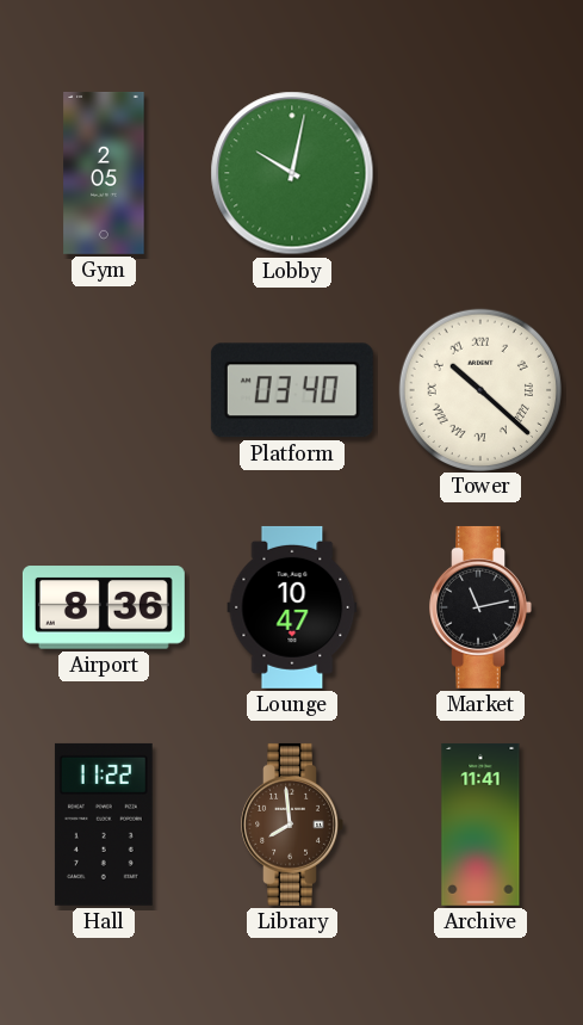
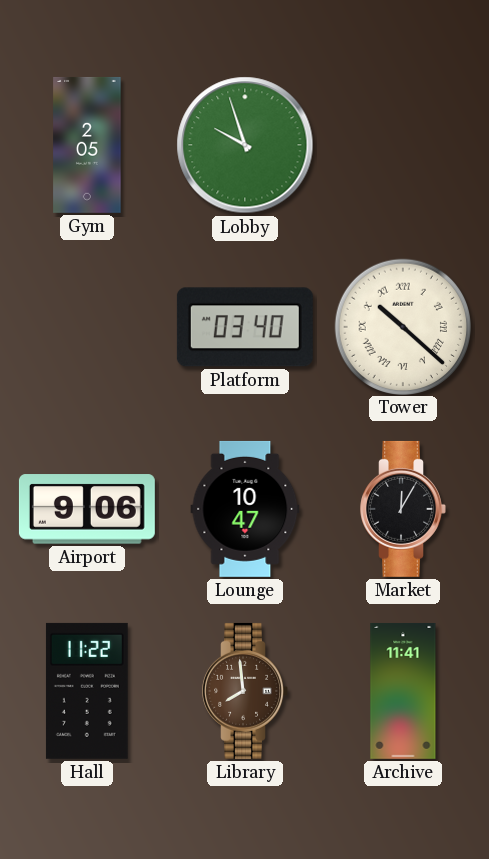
Lobby: 10:02 -> 9:57 (245, 145)
Airport: 8:36 -> 9:06 (87, 509)
Market: 11:13 -> 12:05 (403, 509)
